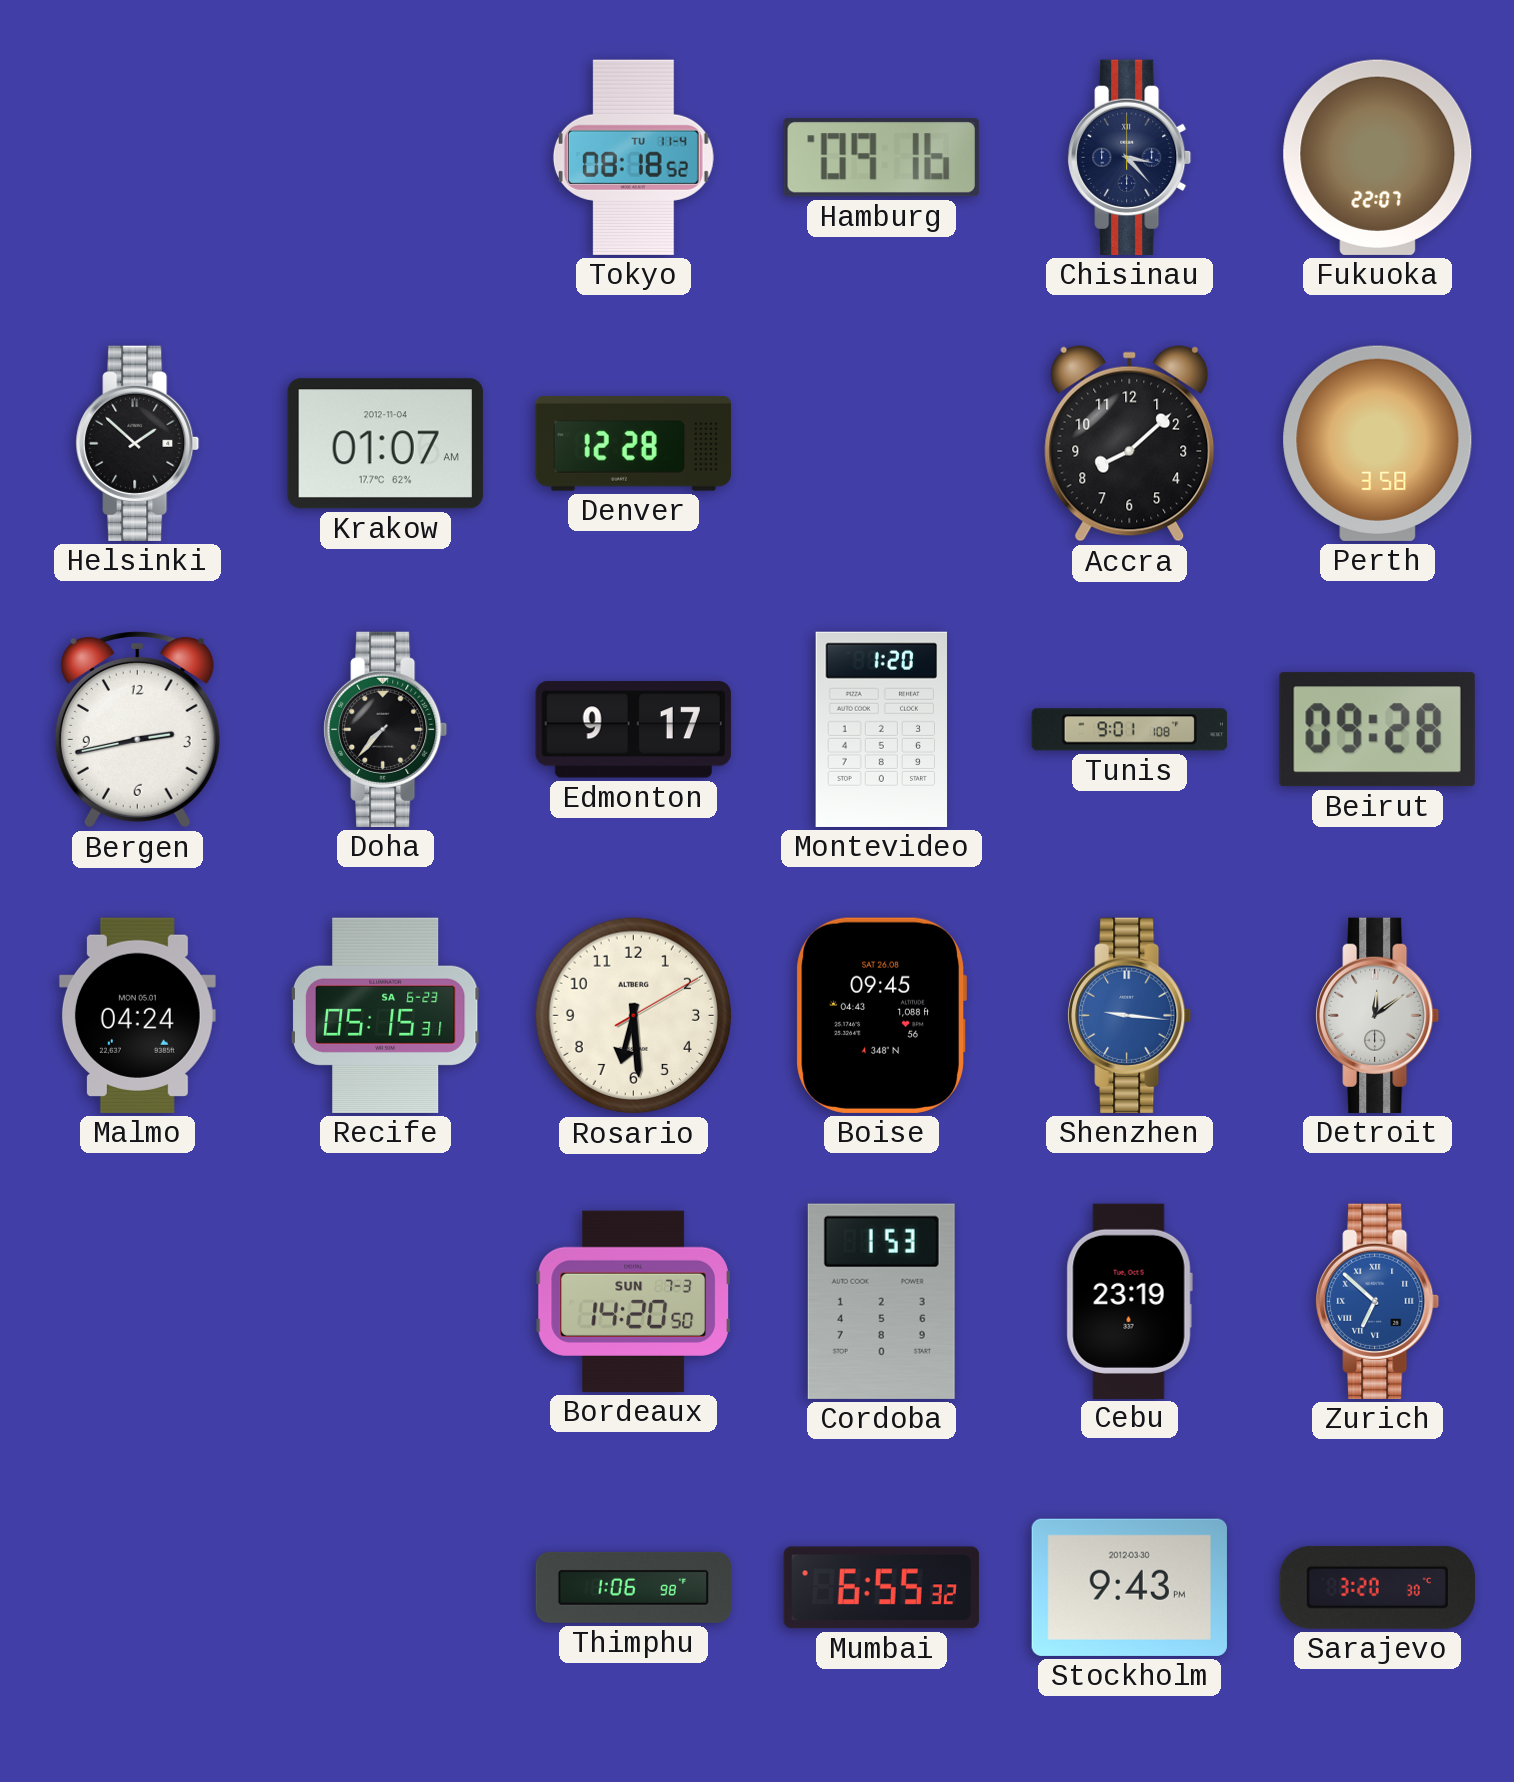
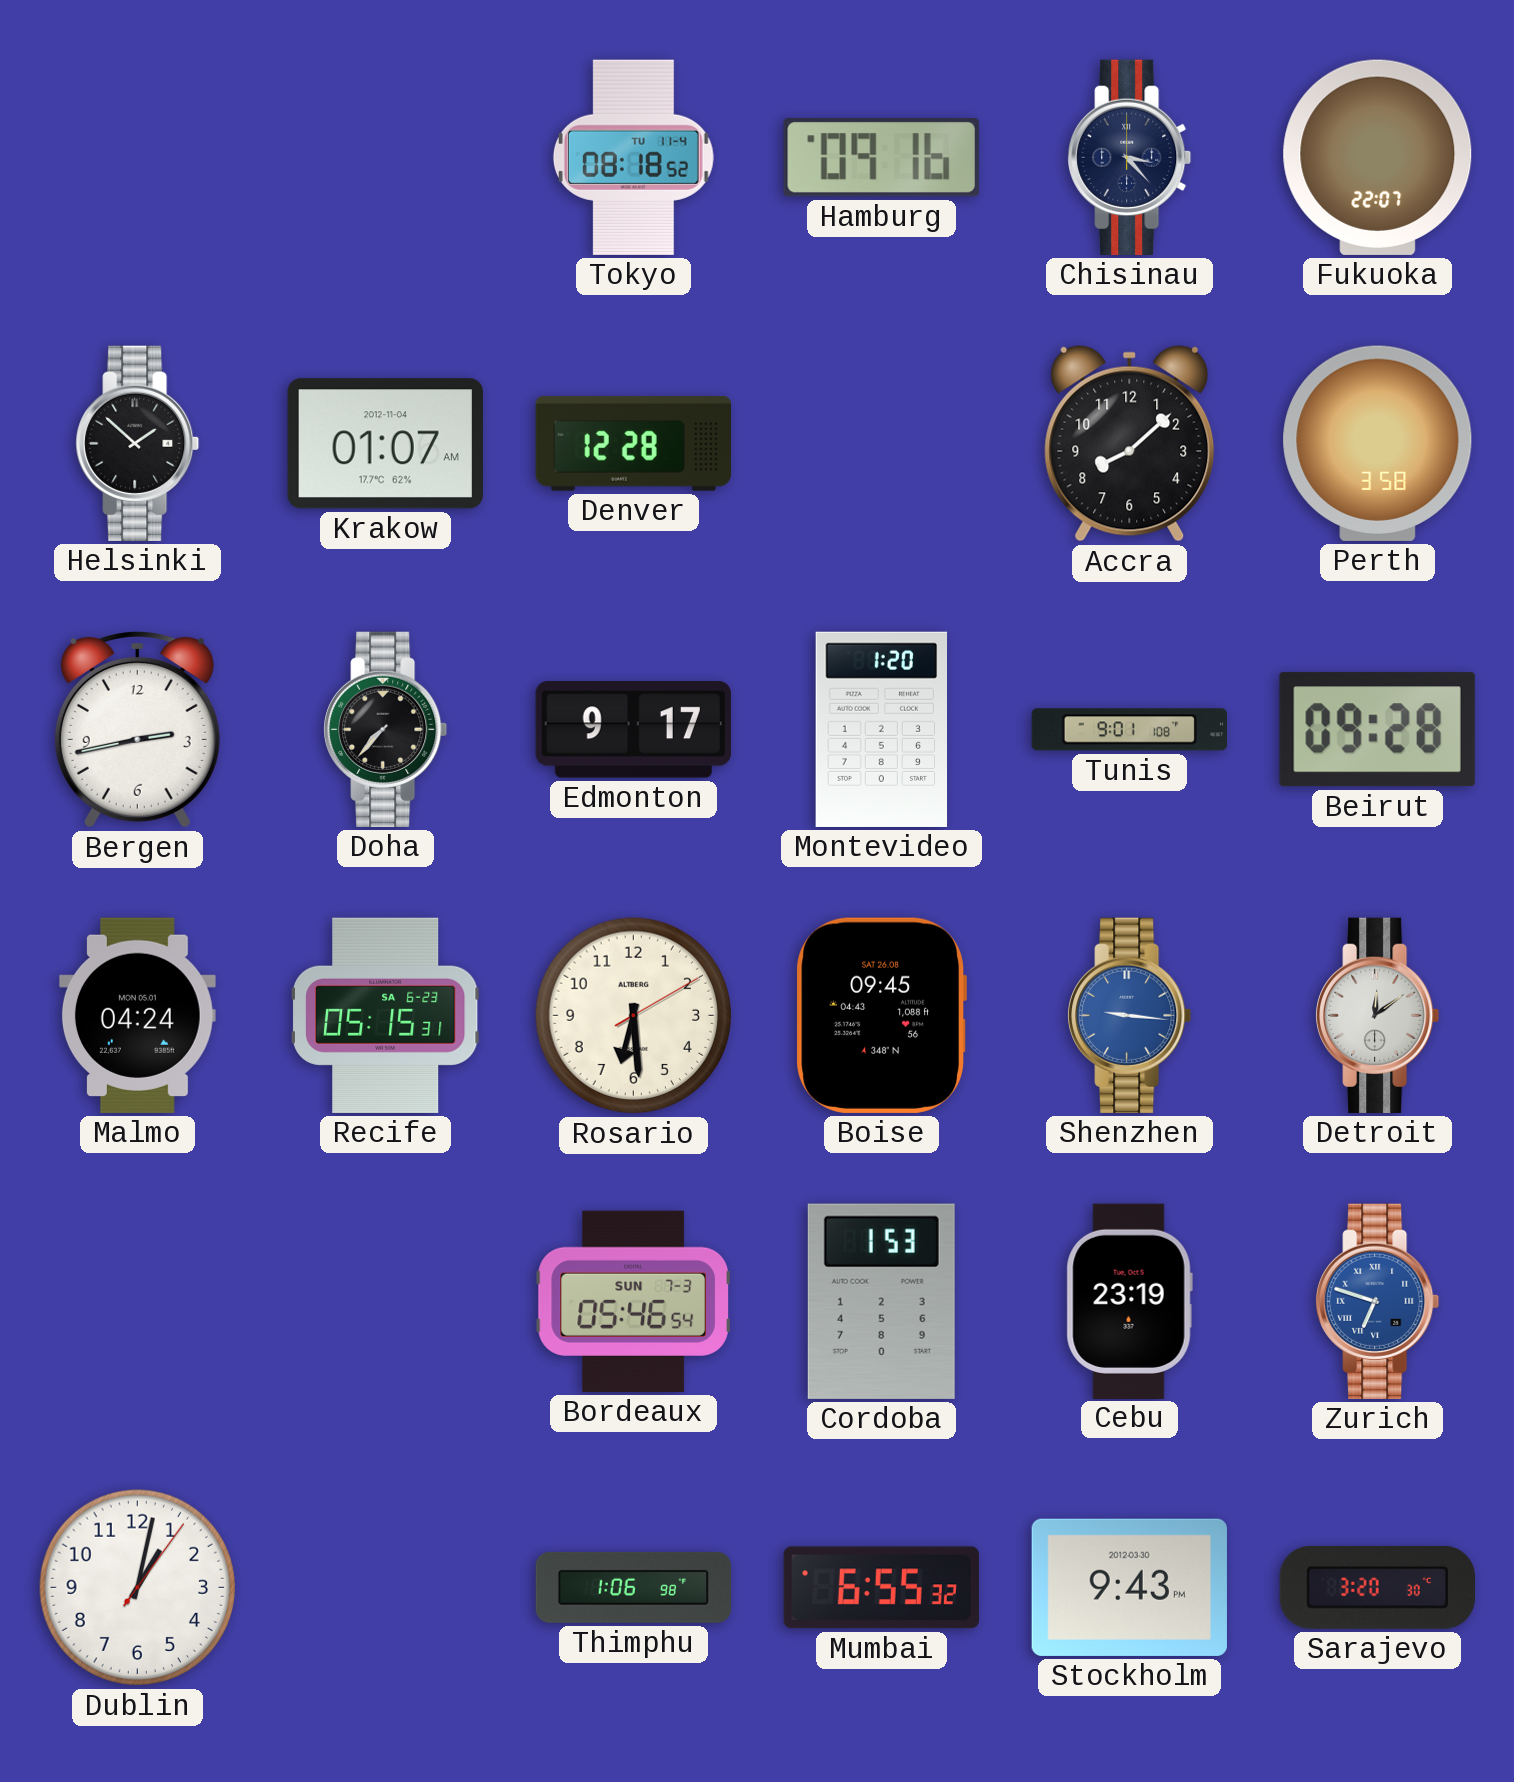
Bordeaux: 14:20 -> 05:46 (633, 1301)
Zurich: 6:52 -> 6:48 (1378, 1301)
Dublin: none -> 1:02 (138, 1588)
